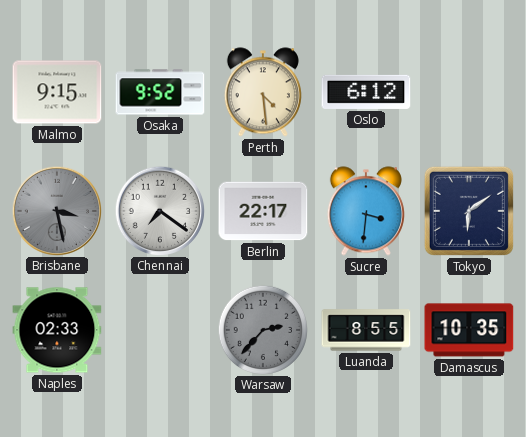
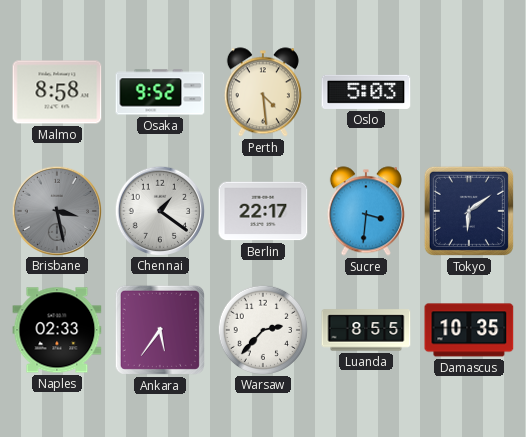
Malmo: 9:15 -> 8:58 (57, 92)
Oslo: 6:12 -> 5:03 (366, 92)
Chennai: 7:21 -> 1:21 (159, 210)
Ankara: none -> 5:36 (160, 330)
Warsaw dial: grey -> white (262, 329)
